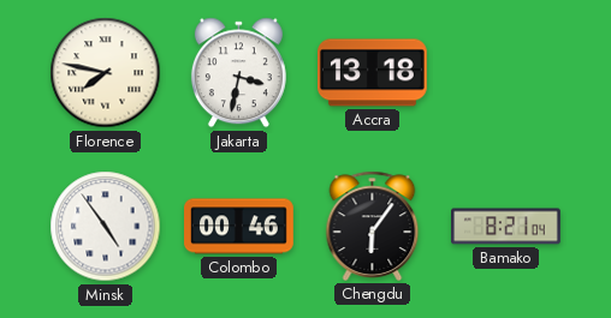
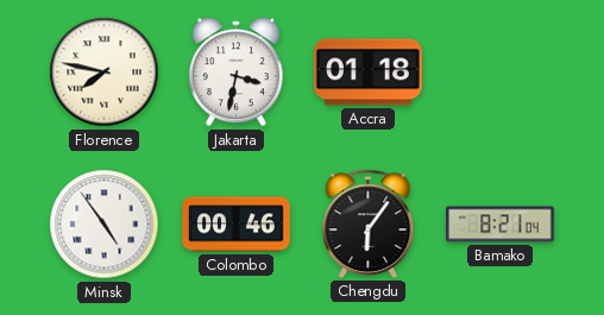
Accra: 13:18 -> 01:18 (369, 73)
